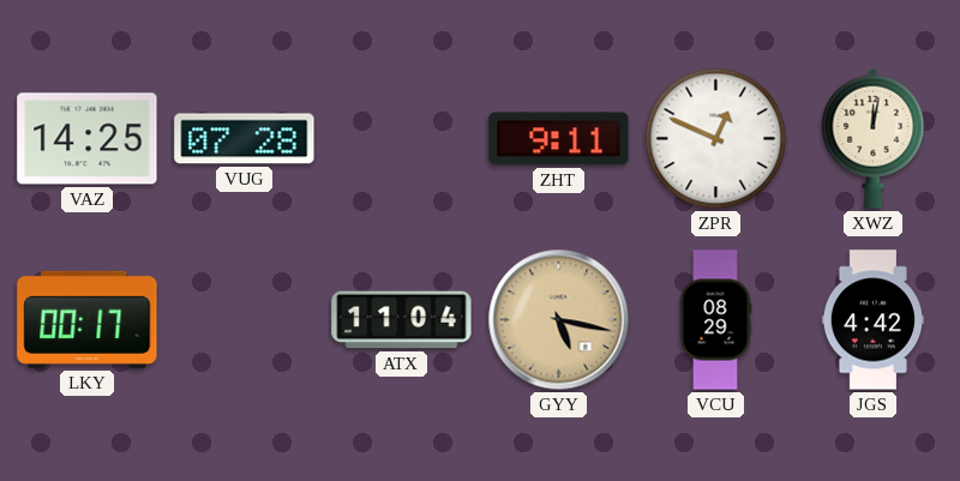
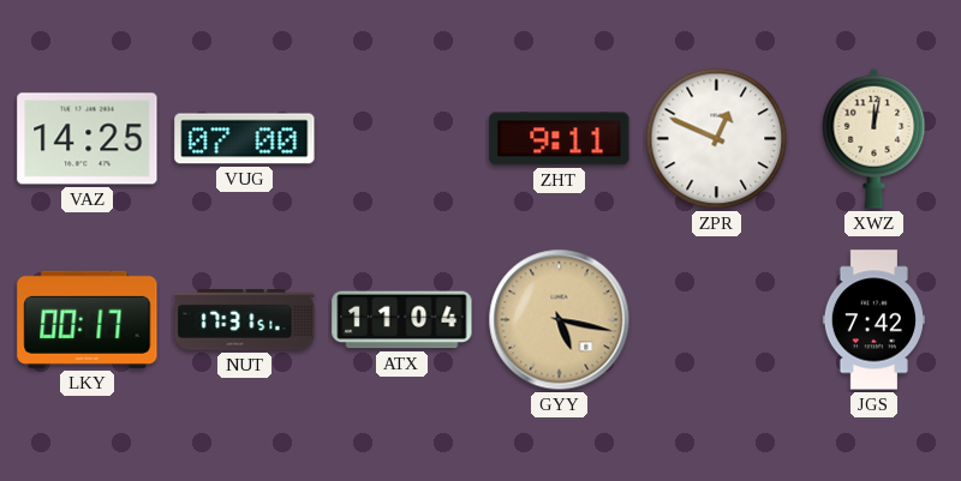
VUG: 07:28 -> 07:00 (245, 139)
NUT: none -> 17:31 (245, 320)
VCU: 08:29 -> none (715, 320)
JGS: 4:42 -> 7:42 (873, 320)
